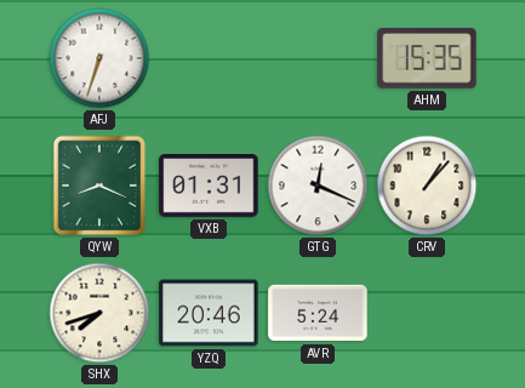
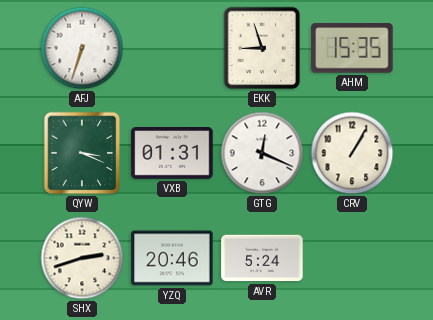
EKK: none -> 8:57 (262, 48)
QYW: 8:19 -> 3:19 (82, 153)
CRV: 1:07 -> 1:05 (352, 153)
SHX: 7:42 -> 2:42 (82, 258)
